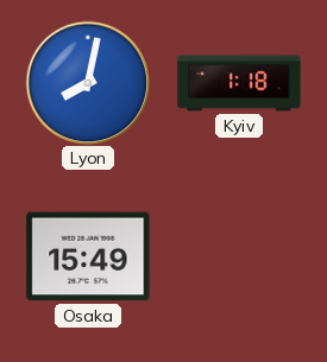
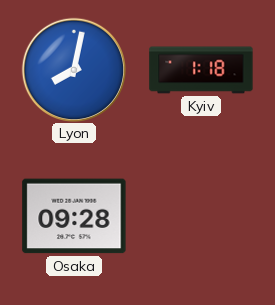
Osaka: 15:49 -> 09:28 (74, 216)
